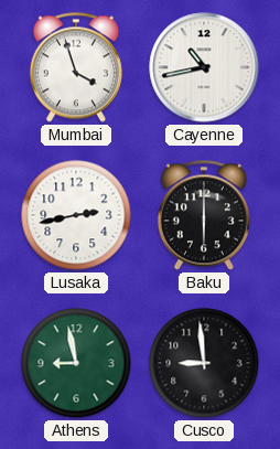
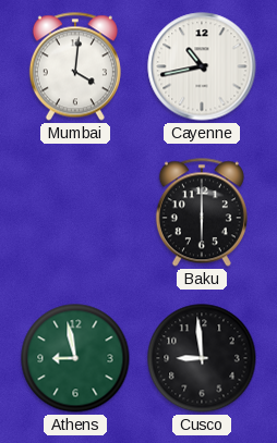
Mumbai: 3:57 -> 4:01 (75, 66)
Lusaka: 2:43 -> none (76, 215)
